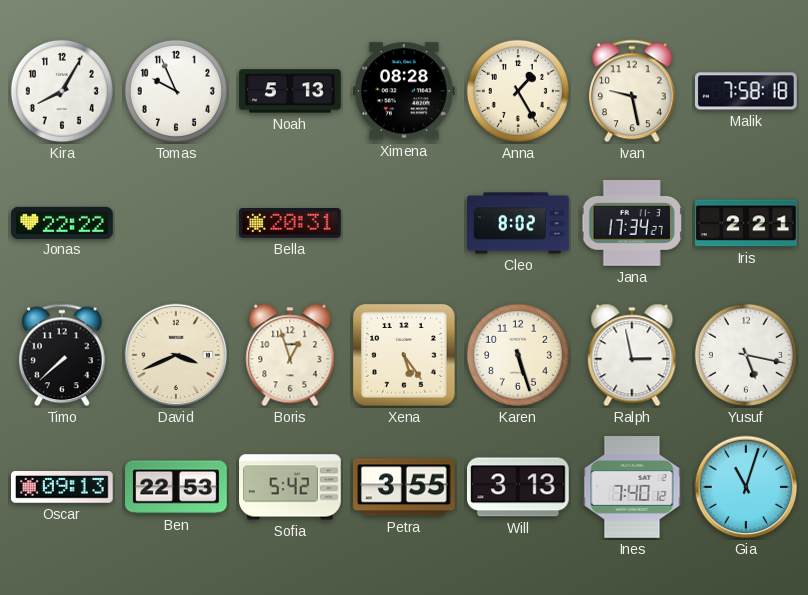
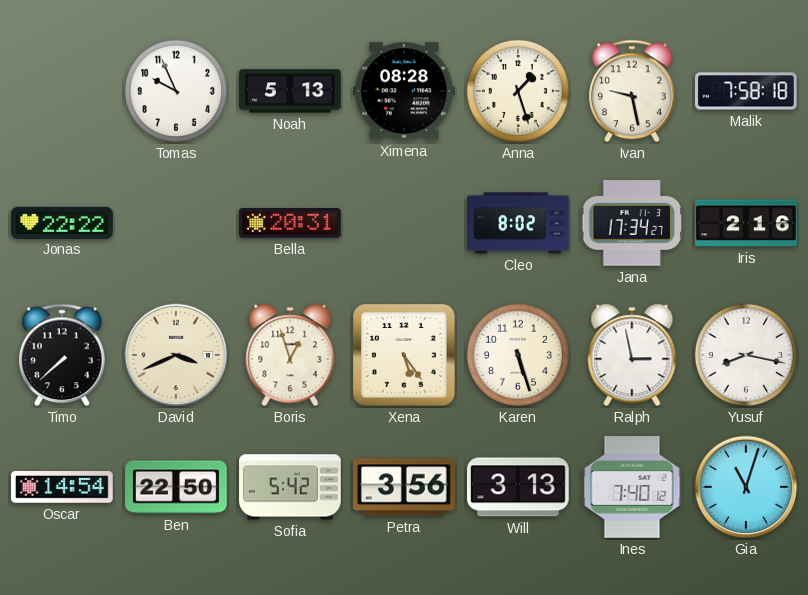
Kira: 8:05 -> none (62, 91)
Anna: 1:25 -> 1:27 (518, 91)
Iris: 2:21 -> 2:16 (746, 223)
Yusuf: 5:17 -> 8:17 (746, 355)
Oscar: 09:13 -> 14:54 (63, 488)
Ben: 22:53 -> 22:50 (176, 487)
Petra: 3:55 -> 3:56 (405, 487)
